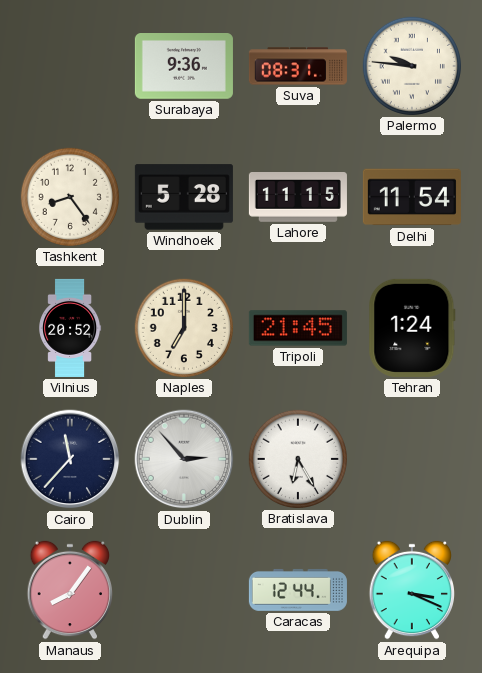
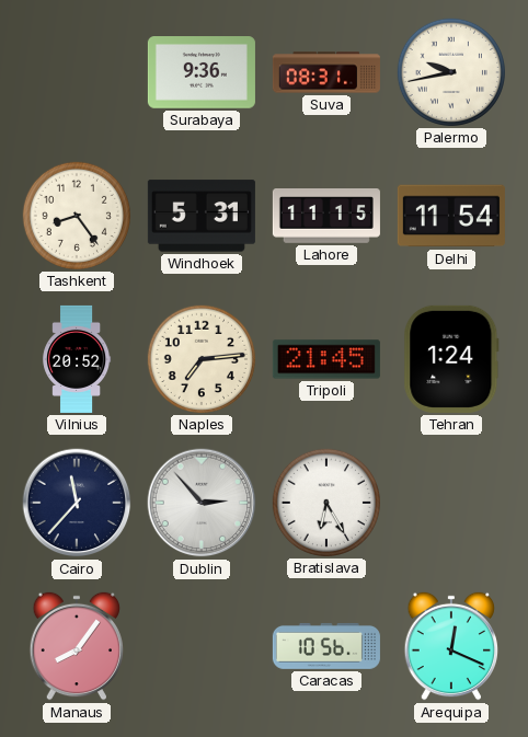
Palermo: 9:46 -> 9:43 (451, 72)
Windhoek: 5:28 -> 5:31 (202, 216)
Naples: 7:00 -> 7:14 (202, 359)
Caracas: 12:44 -> 10:56 (326, 646)
Arequipa: 3:19 -> 12:19 (451, 646)
